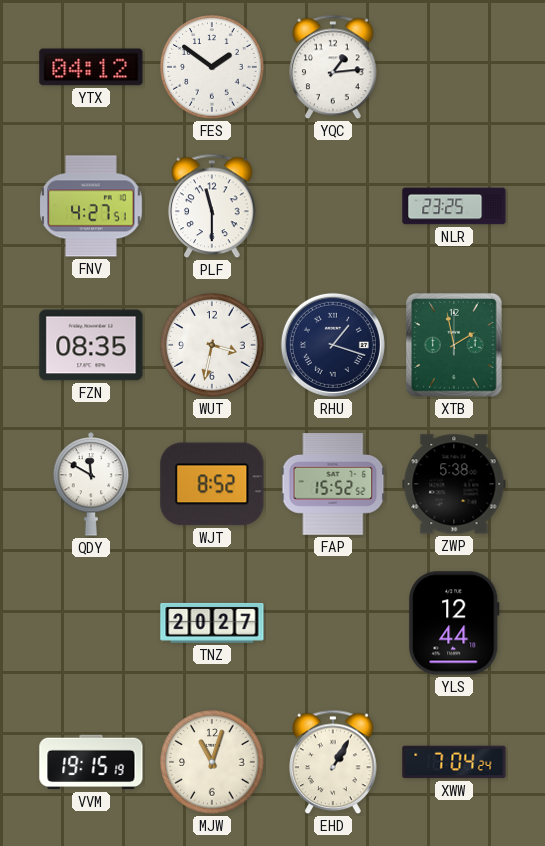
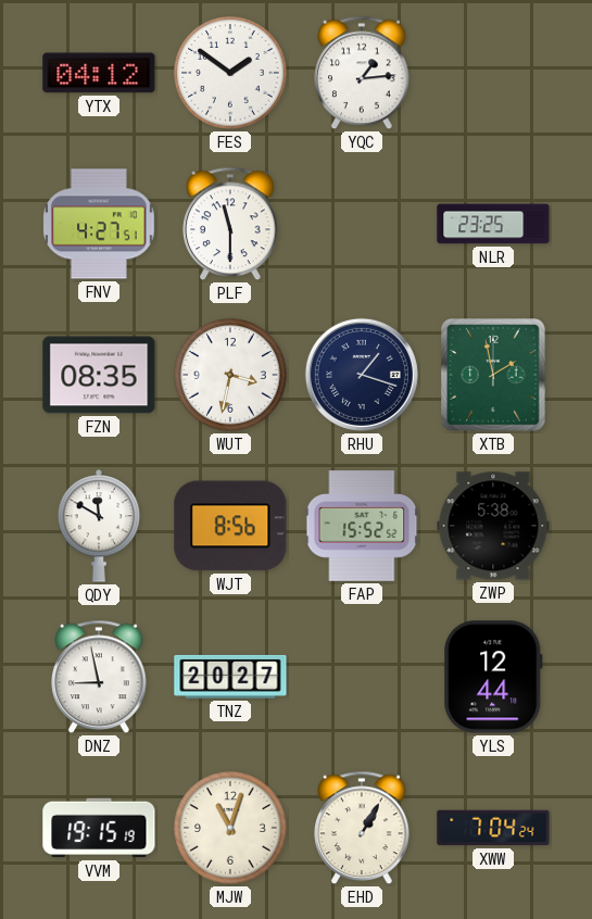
WJT: 8:52 -> 8:56 (230, 526)
DNZ: none -> 8:58 (99, 677)
